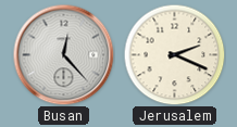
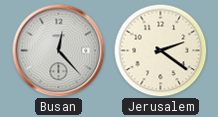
Jerusalem: 2:19 -> 2:21 (160, 50)
